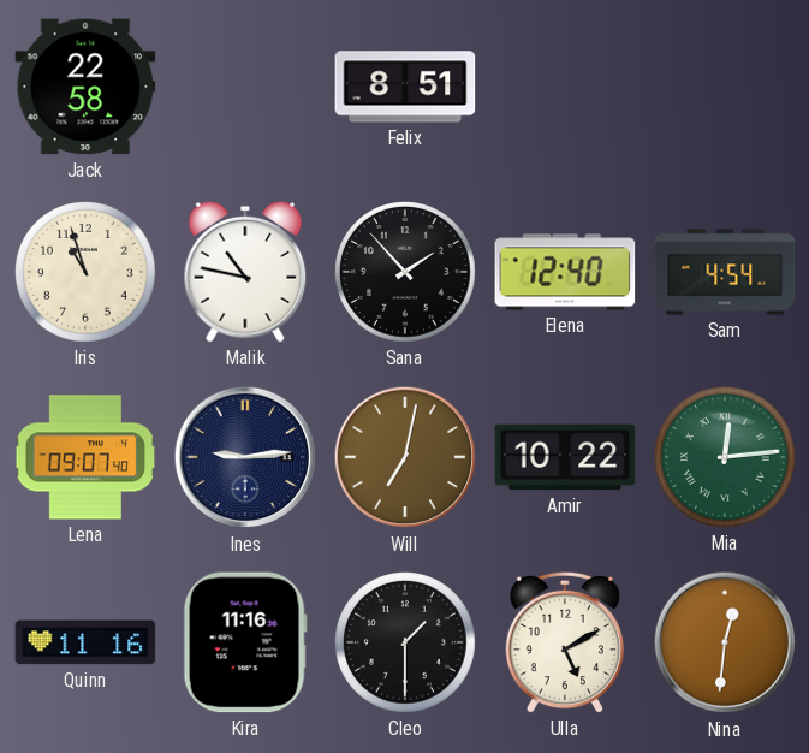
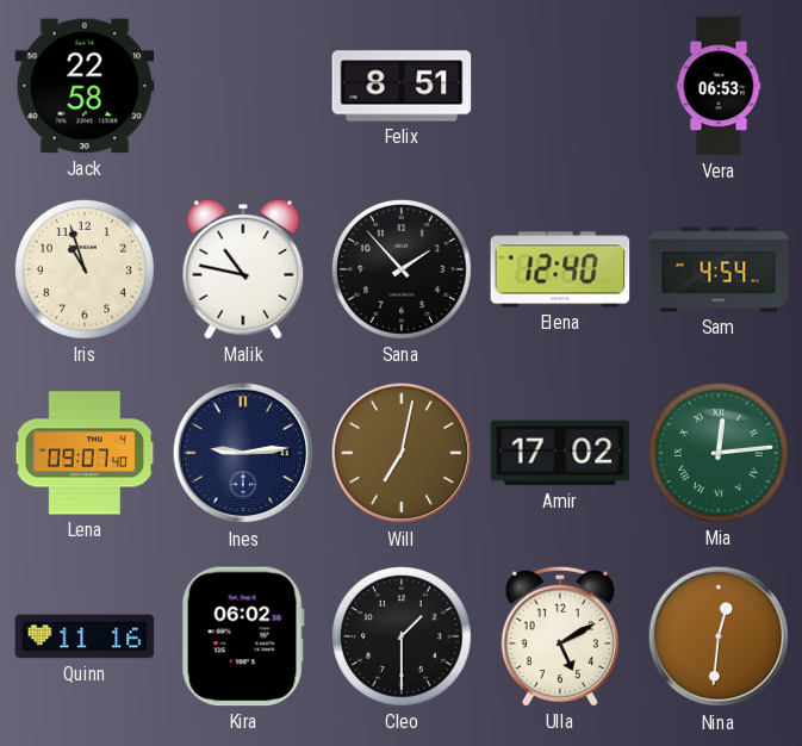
Vera: none -> 06:53 (719, 86)
Amir: 10:22 -> 17:02 (560, 453)
Kira: 11:16 -> 06:02 (243, 636)
